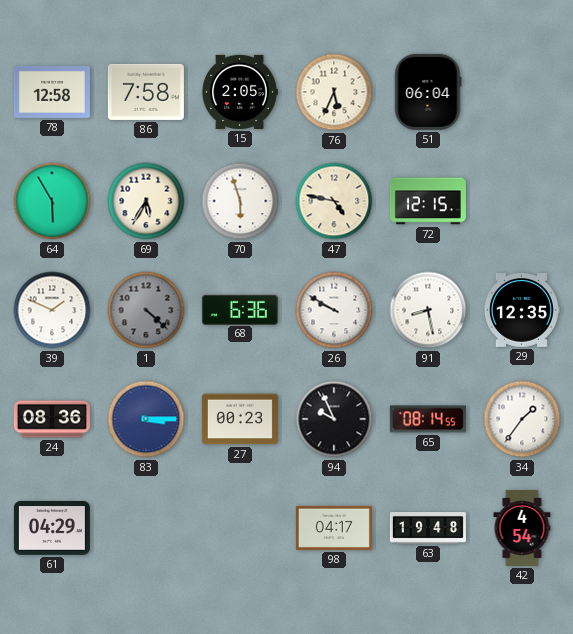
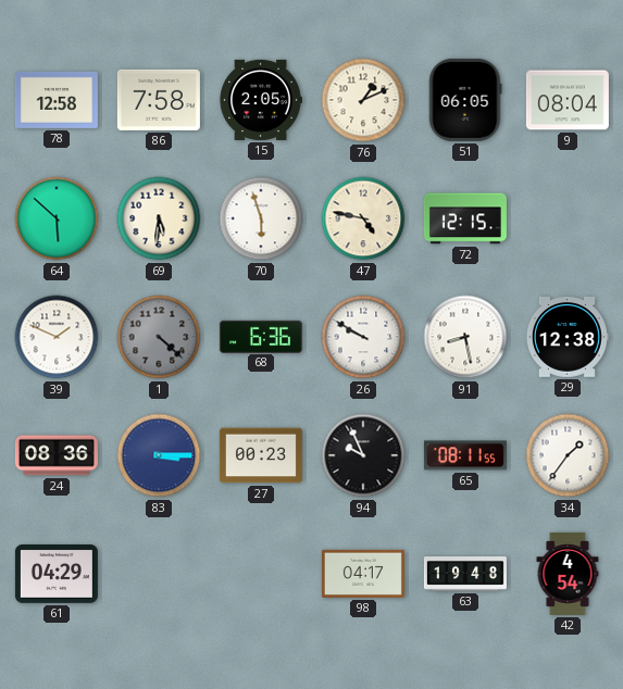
76: 5:34 -> 1:11 (363, 100)
51: 06:04 -> 06:05 (465, 100)
9: none -> 08:04 (568, 100)
64: 5:55 -> 5:52 (57, 218)
69: 5:35 -> 5:31 (159, 218)
29: 12:35 -> 12:38 (566, 338)
65: 08:14 -> 08:11 (465, 455)
